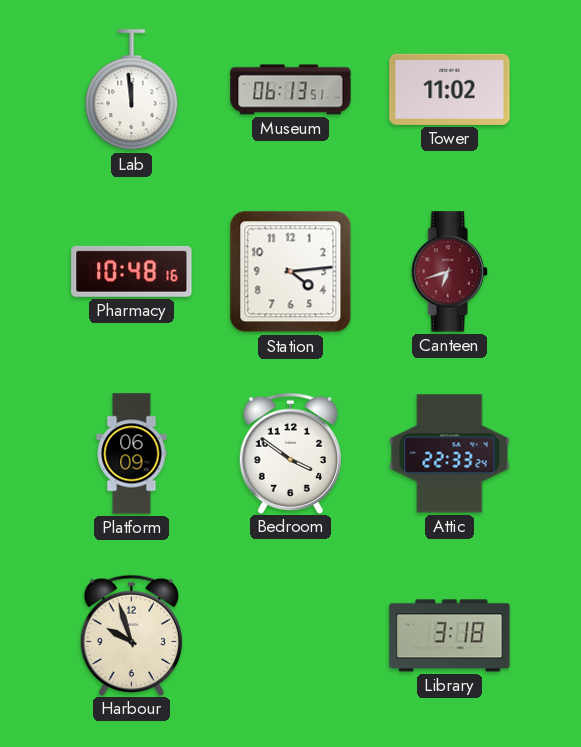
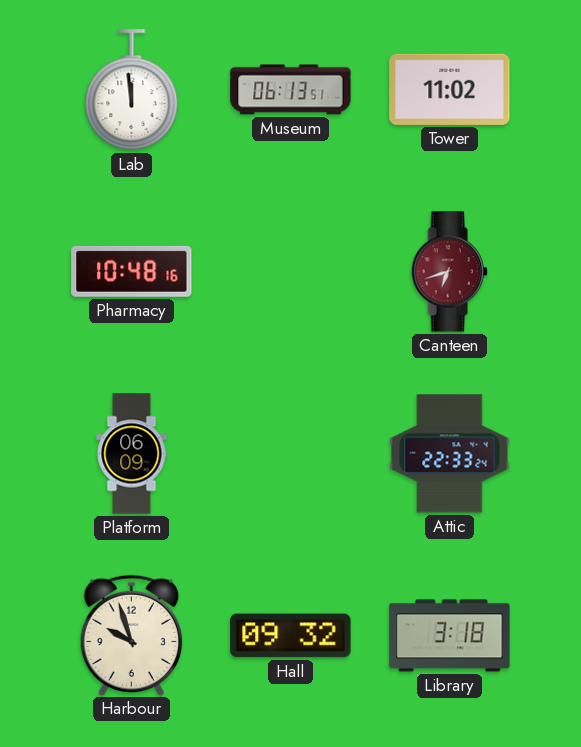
Station: 4:14 -> none (291, 272)
Bedroom: 3:51 -> none (290, 453)
Hall: none -> 09:32 (291, 636)
